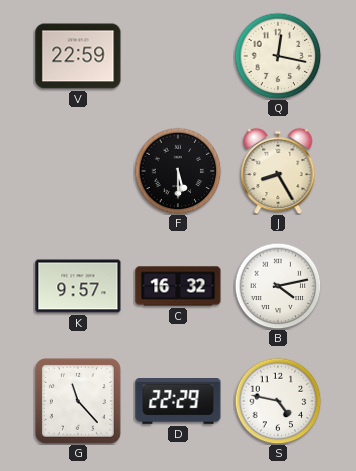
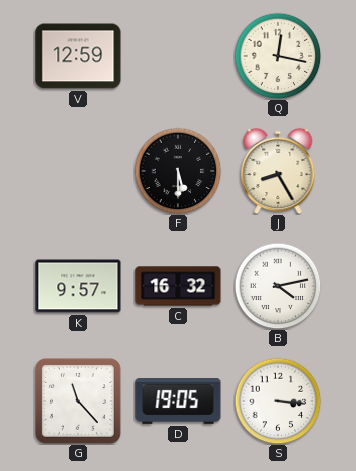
V: 22:59 -> 12:59 (78, 56)
D: 22:29 -> 19:05 (178, 402)
S: 4:47 -> 3:16 (278, 401)
